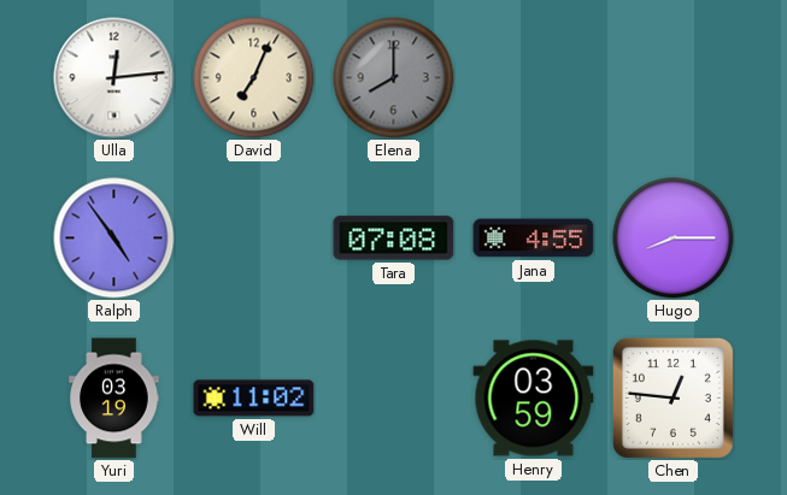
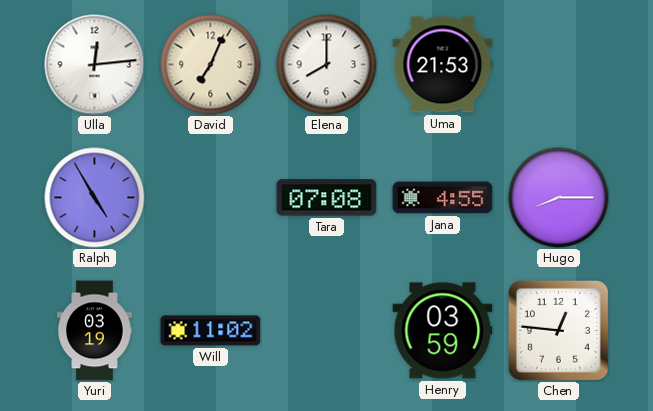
Elena dial: grey -> white (327, 65)
Uma: none -> 21:53 (443, 65)
Ralph: 4:54 -> 4:55 (95, 198)
